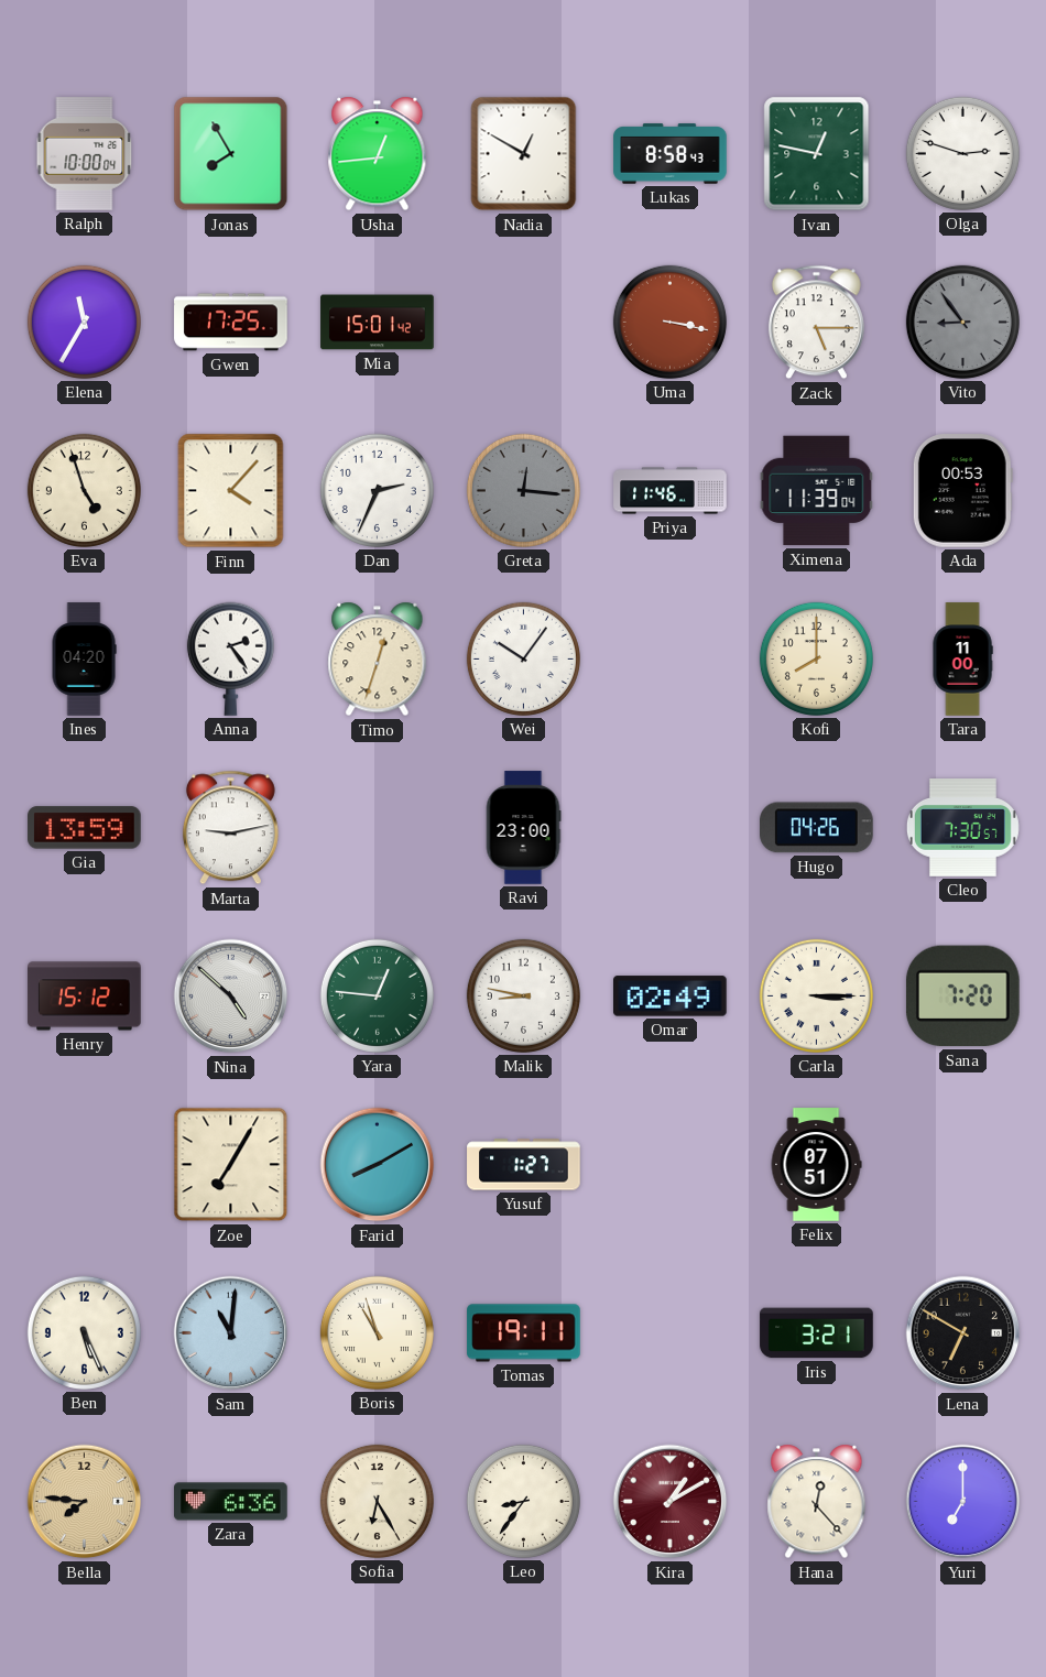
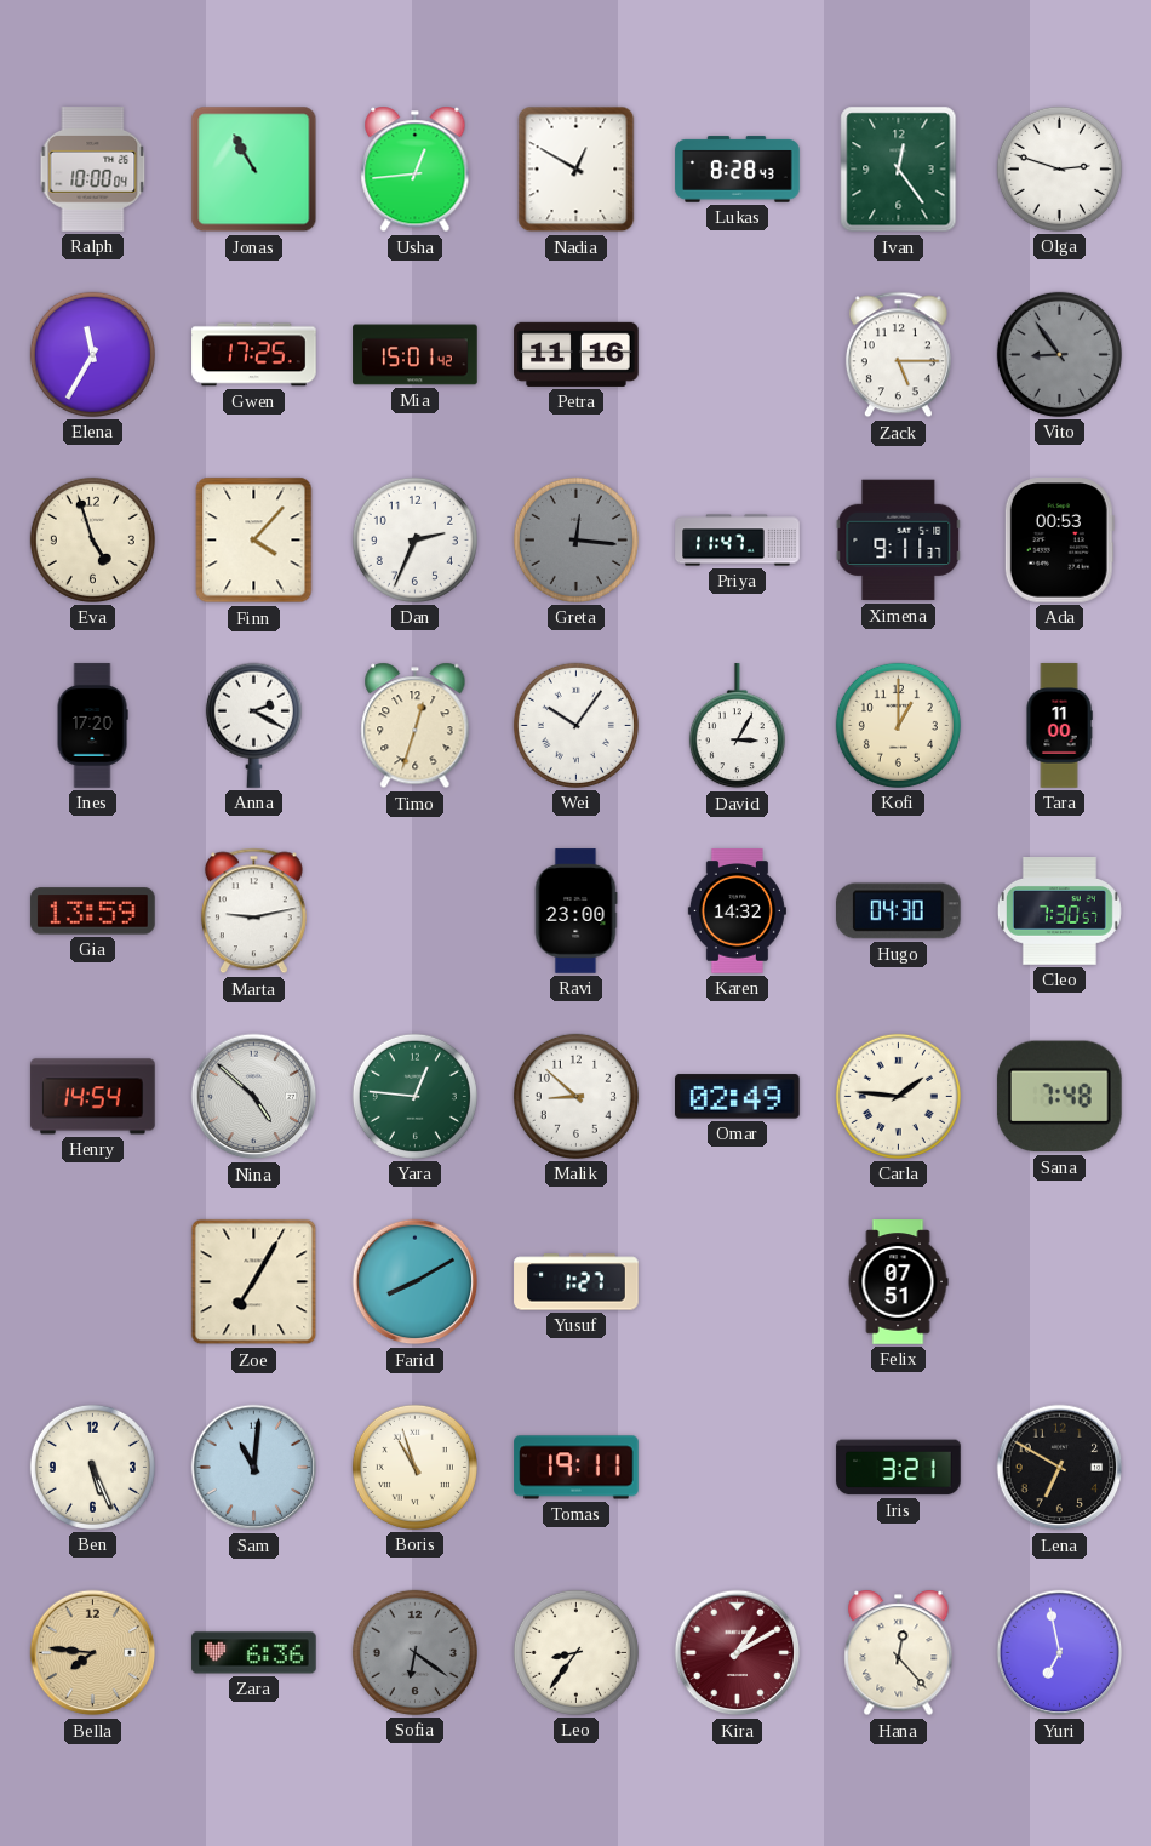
Jonas: 7:55 -> 10:55 (254, 170)
Lukas: 8:58 -> 8:28 (738, 170)
Ivan: 12:47 -> 12:24 (899, 170)
Petra: none -> 11:16 (577, 354)
Uma: 3:17 -> none (669, 322)
Priya: 11:46 -> 11:47 (738, 541)
Ximena: 11:39 -> 9:11 (899, 541)
Ines: 04:20 -> 17:20 (92, 726)
Anna: 2:24 -> 2:20 (253, 725)
David: none -> 3:05 (737, 726)
Kofi: 8:00 -> 1:00 (898, 725)
Karen: none -> 14:32 (737, 911)
Hugo: 04:26 -> 04:30 (899, 911)
Henry: 15:12 -> 14:54 (93, 1097)
Malik: 8:47 -> 8:52 (575, 1096)
Carla: 3:15 -> 1:46 (898, 1096)
Sana: 7:20 -> 7:48 (1059, 1097)
Sofia: 6:25 -> 6:21 (414, 1652)
Sofia dial: cream -> grey (414, 1652)
Yuri: 7:00 -> 6:58 (1060, 1653)
